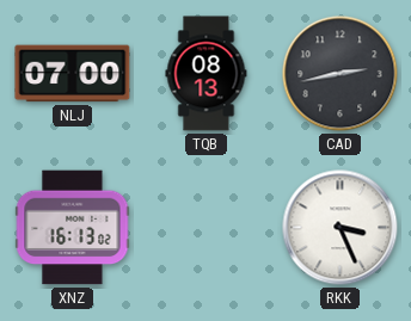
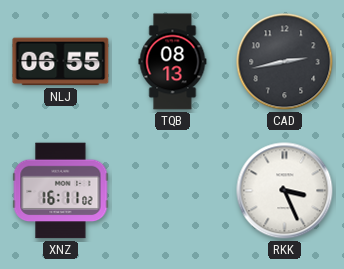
NLJ: 07:00 -> 06:55 (61, 62)
XNZ: 16:13 -> 16:11 (61, 191)
